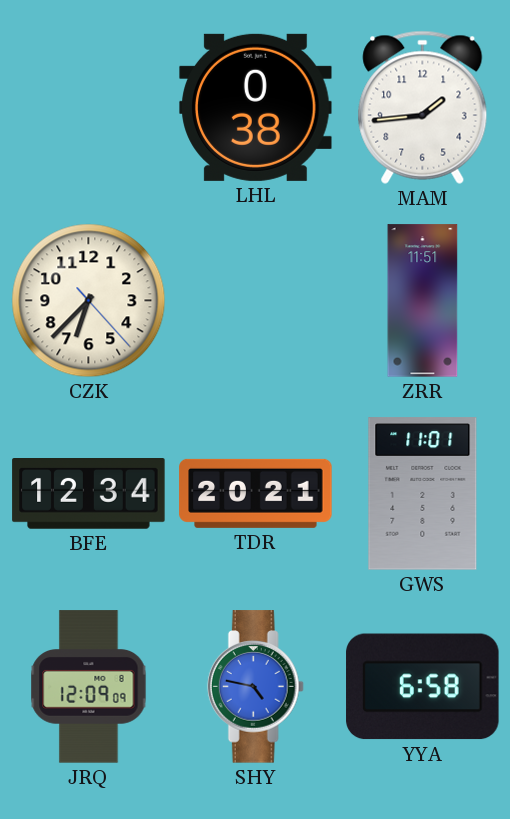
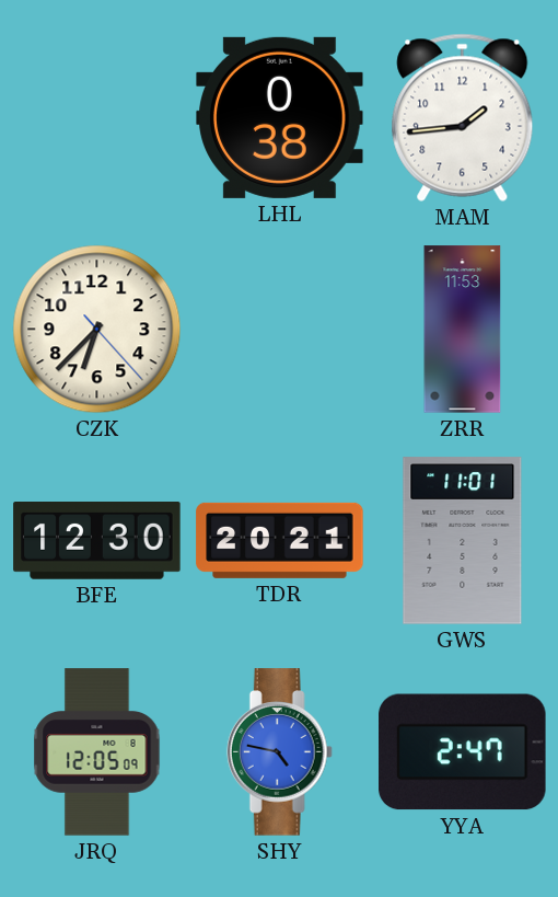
ZRR: 11:51 -> 11:53 (463, 330)
BFE: 12:34 -> 12:30 (97, 541)
JRQ: 12:09 -> 12:05 (97, 752)
YYA: 6:58 -> 2:47 (463, 752)
